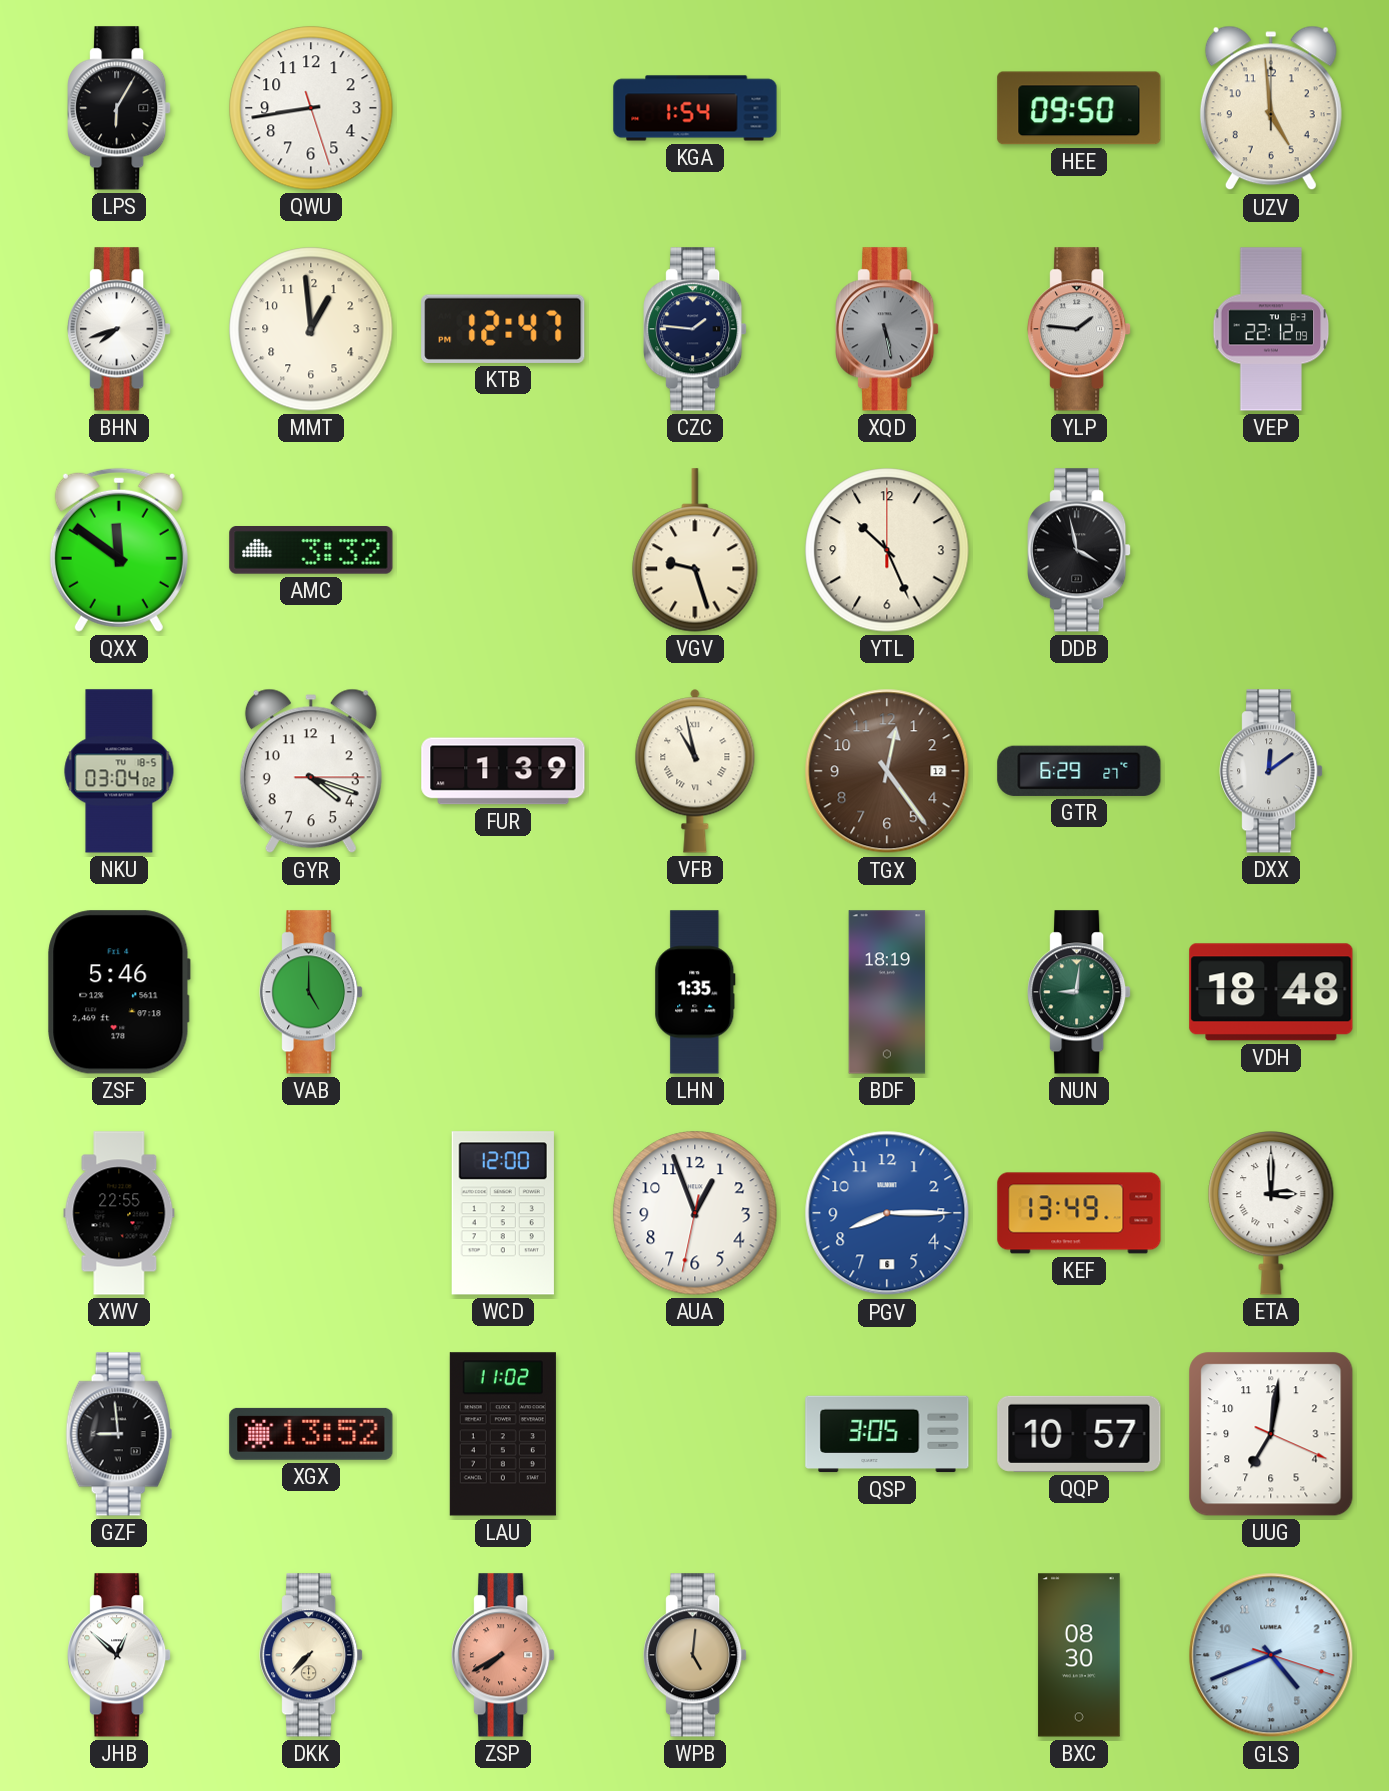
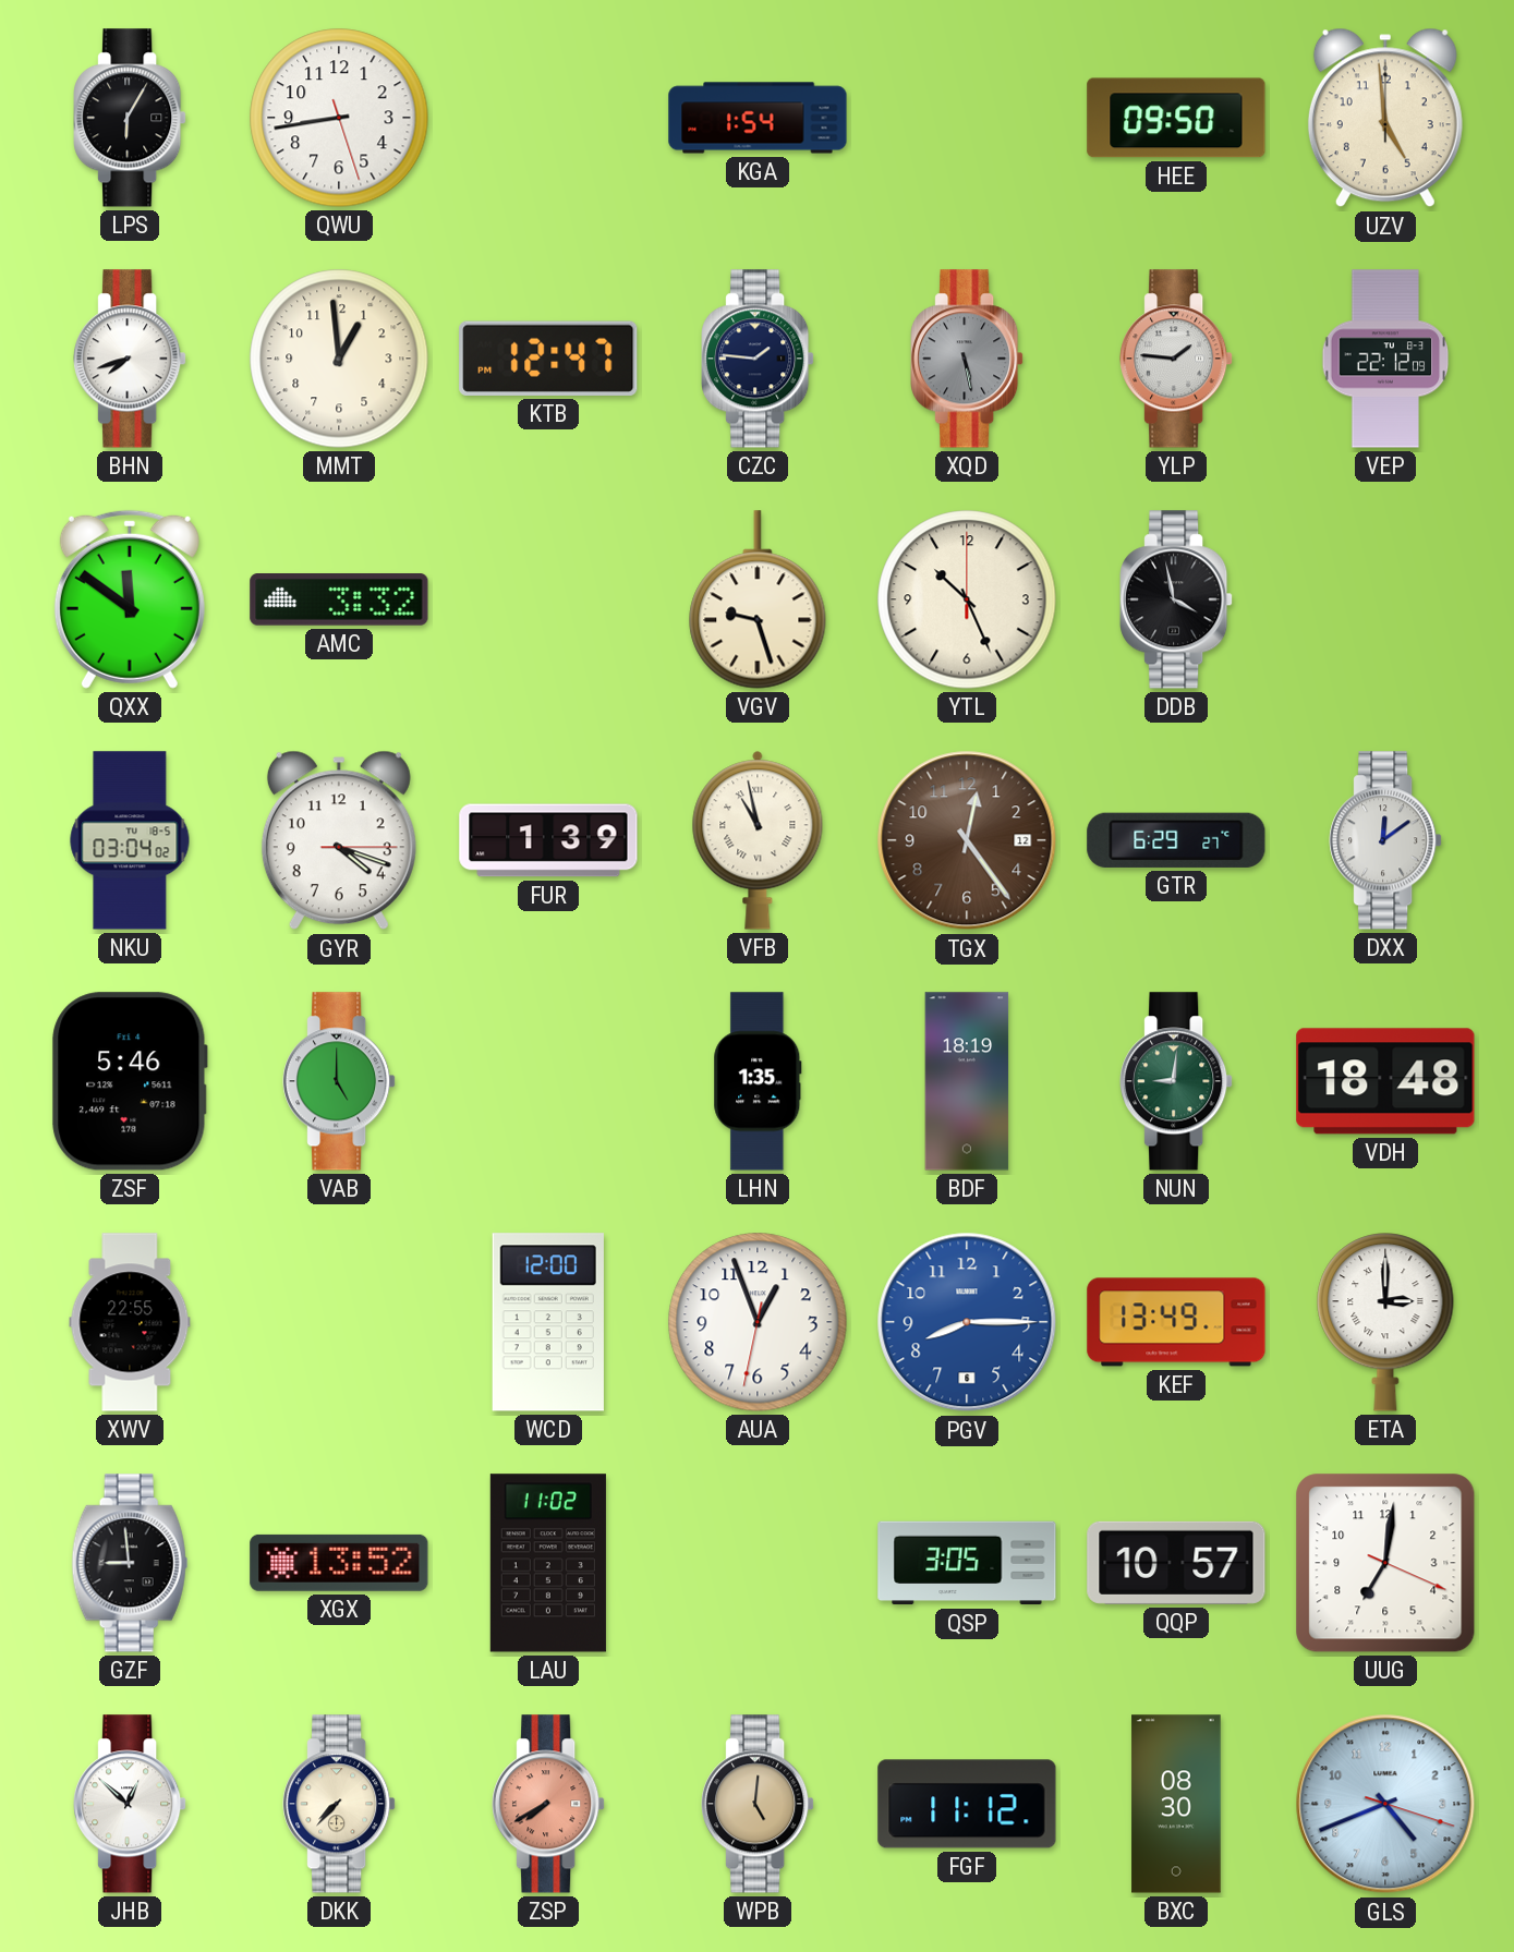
FGF: none -> 11:12 (967, 1804)
